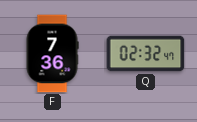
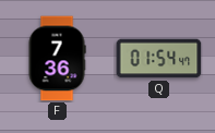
Q: 02:32 -> 01:54 (159, 59)
